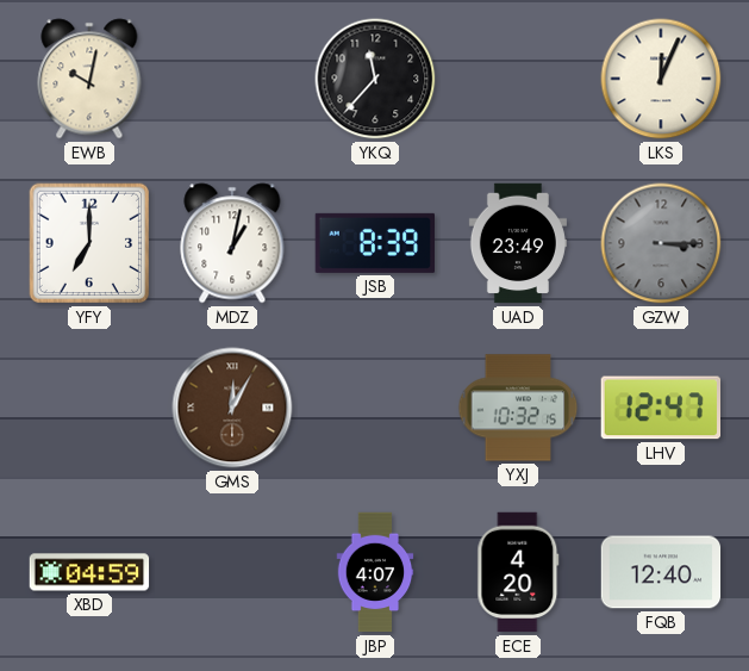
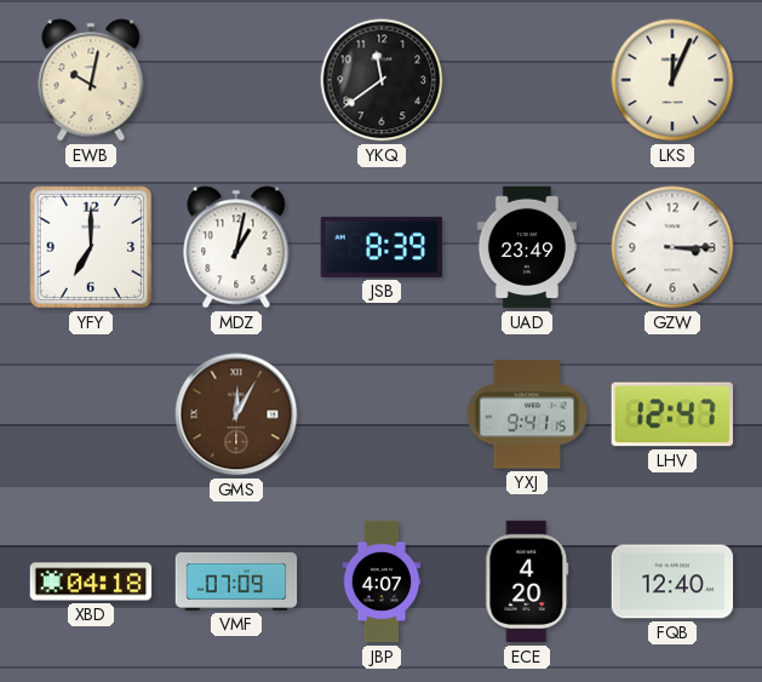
YKQ: 11:37 -> 11:39 (382, 80)
GZW dial: grey -> white (672, 247)
YXJ: 10:32 -> 9:41 (527, 414)
XBD: 04:59 -> 04:18 (91, 581)
VMF: none -> 07:09 (236, 581)
